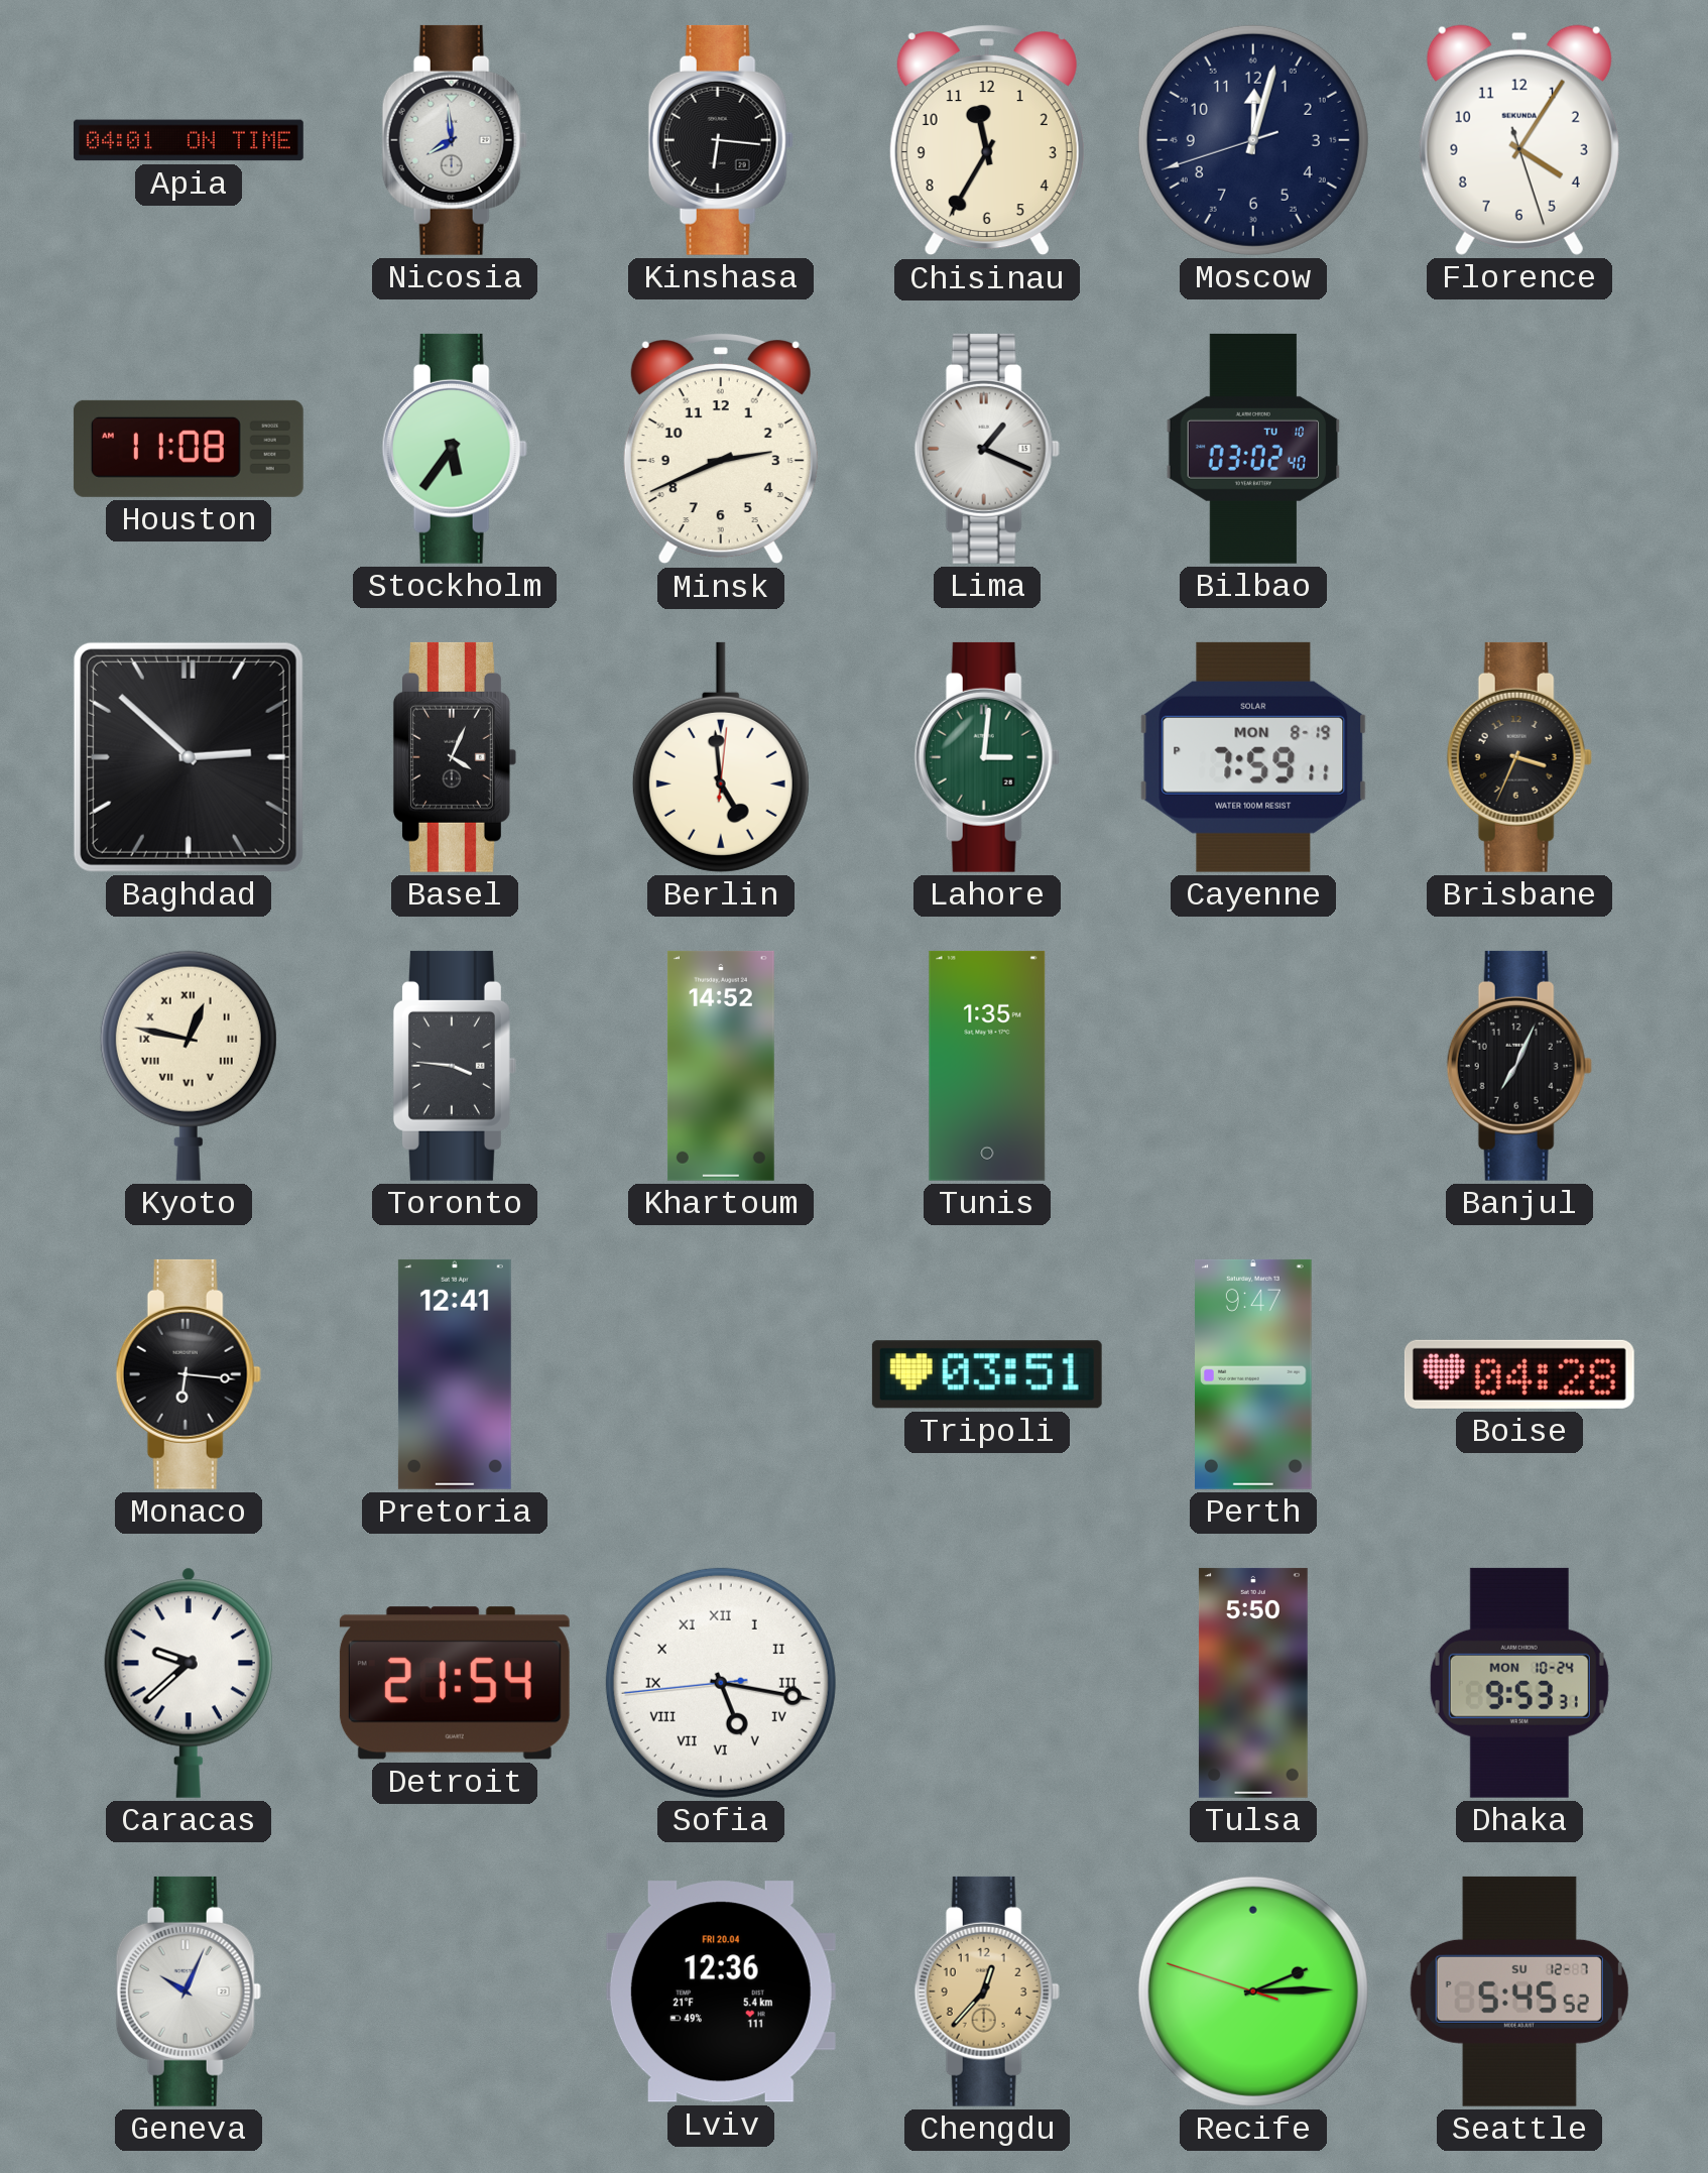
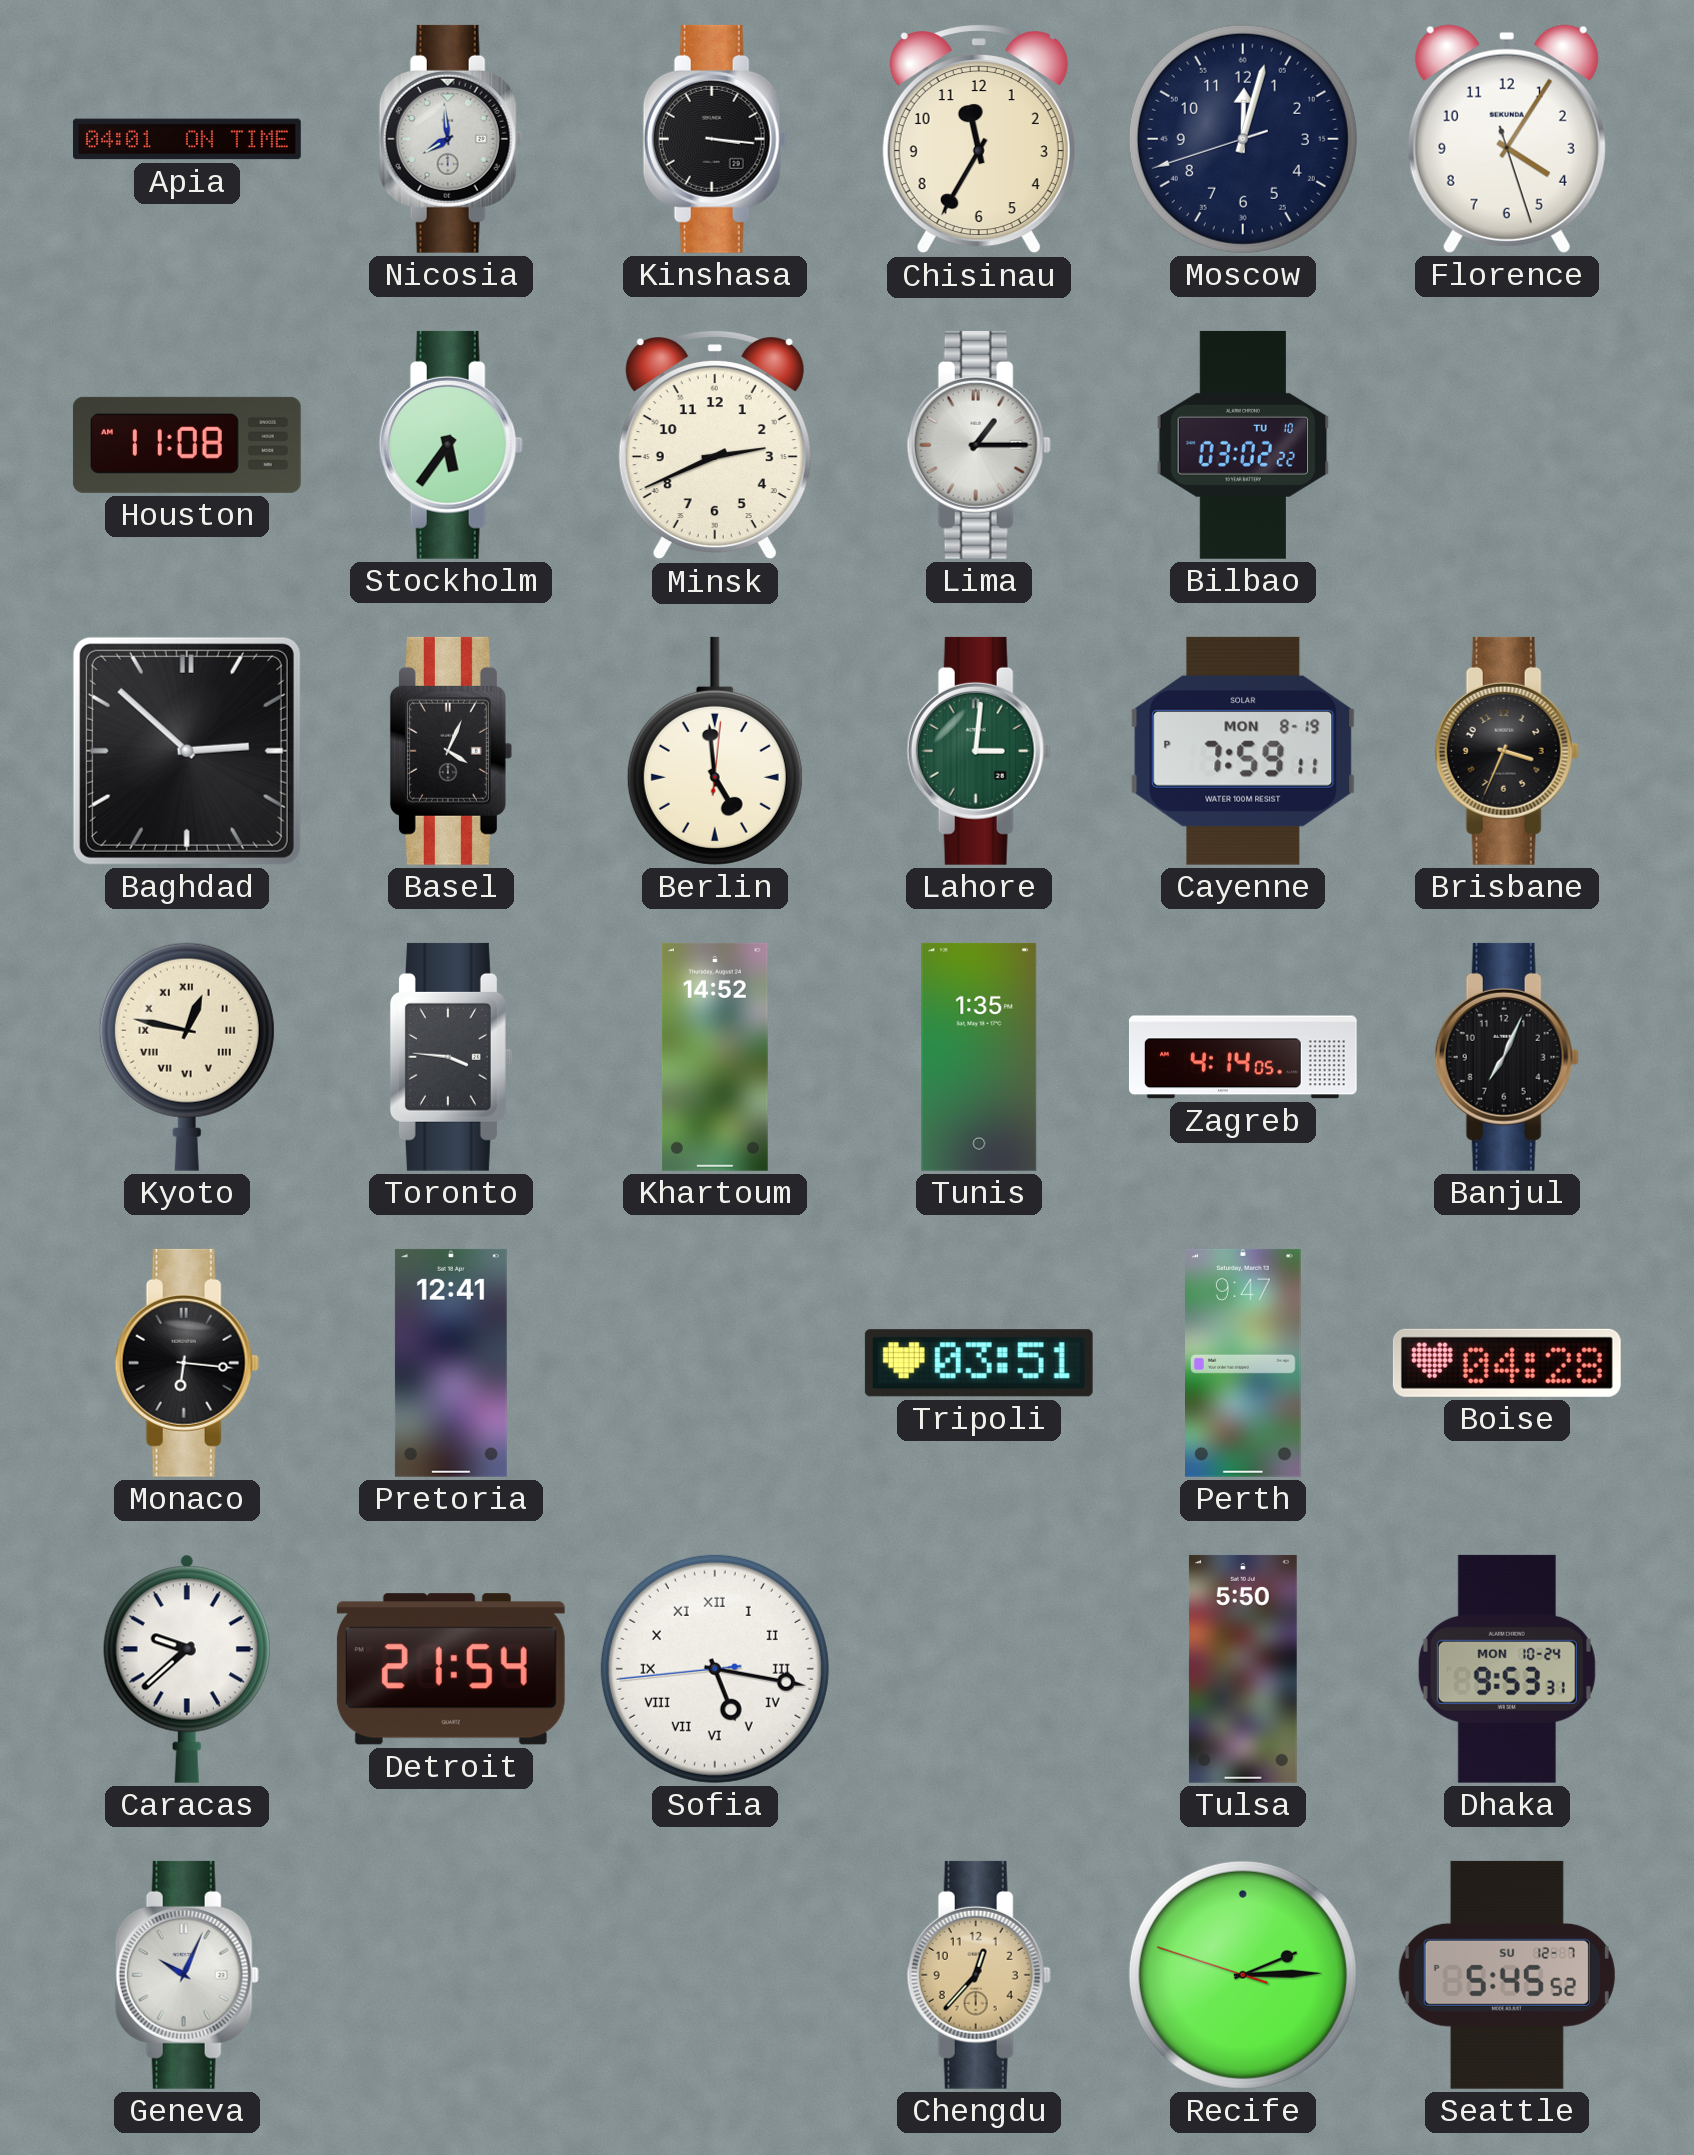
Kinshasa: 6:16 -> 3:16 (715, 139)
Lima: 1:19 -> 1:15 (979, 445)
Bilbao: 03:02:40 -> 03:02:22 (1243, 445)
Zagreb: none -> 4:14 (1243, 1057)
Lviv: 12:36 -> none (721, 1991)
